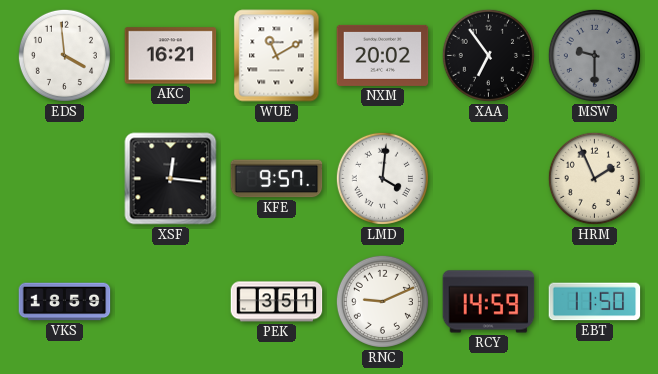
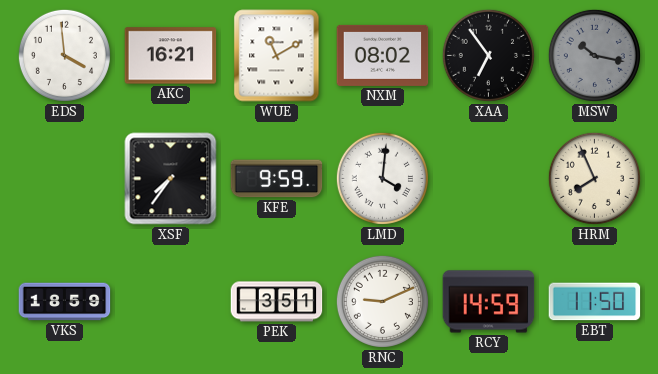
NXM: 20:02 -> 08:02 (383, 55)
MSW: 9:30 -> 10:17 (594, 55)
XSF: 12:16 -> 7:36 (171, 179)
KFE: 9:57 -> 9:59 (277, 179)
HRM: 1:56 -> 7:56 (594, 178)
